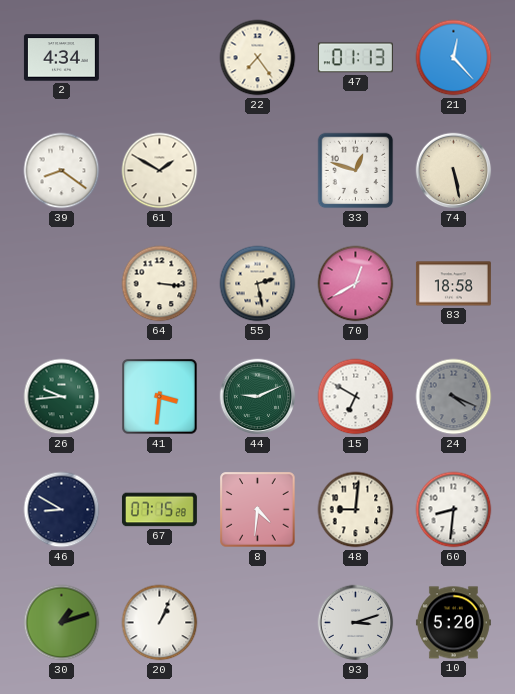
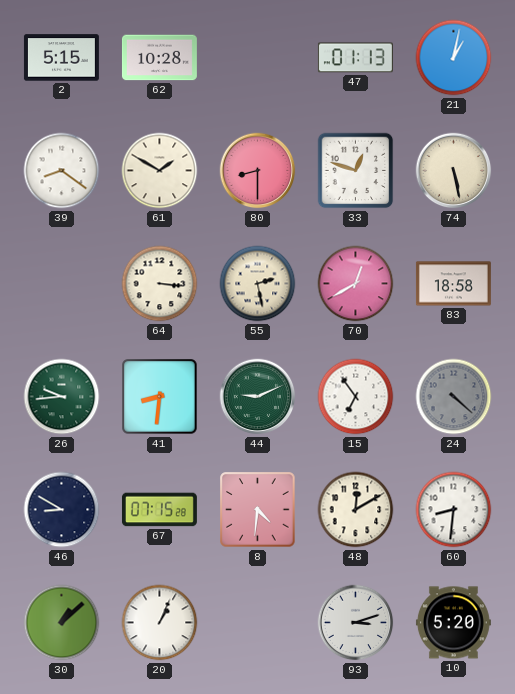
2: 4:34 -> 5:15 (61, 58)
62: none -> 10:28 (159, 58)
22: 7:24 -> none (258, 58)
21: 12:23 -> 1:02 (454, 58)
80: none -> 8:30 (258, 171)
41: 3:31 -> 8:31 (160, 397)
15: 6:50 -> 6:54 (356, 397)
24: 4:19 -> 4:22 (454, 397)
48: 9:01 -> 12:10 (356, 510)
30: 1:12 -> 1:08 (62, 623)
